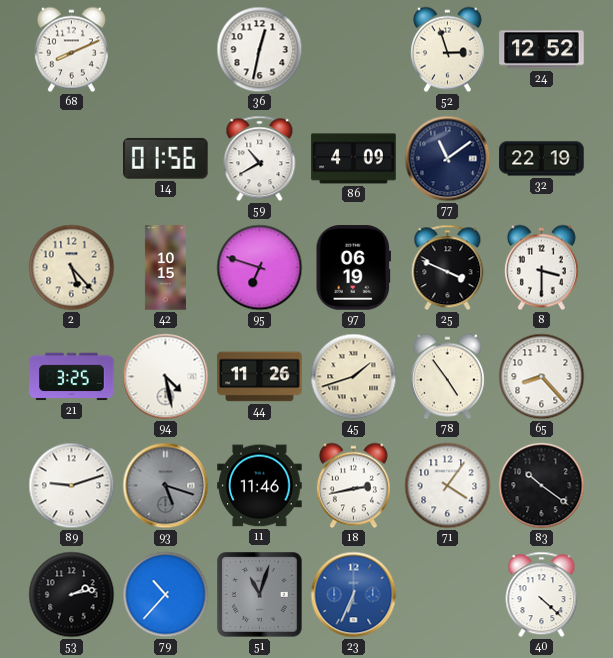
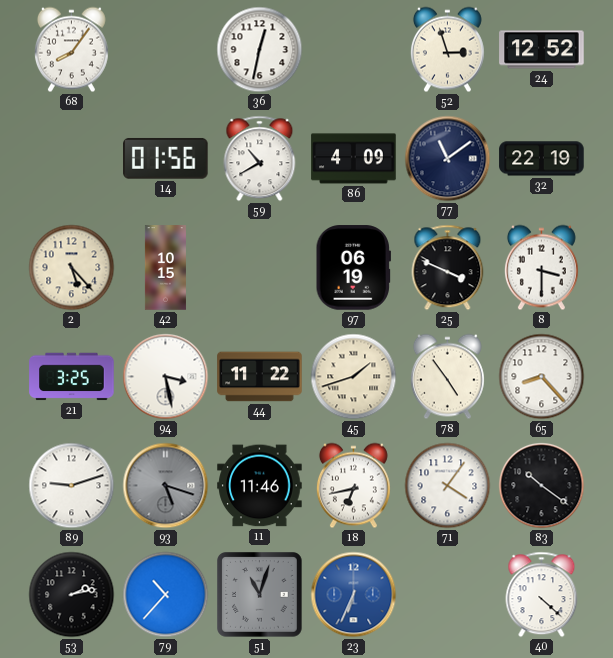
68: 8:11 -> 8:06 (71, 50)
95: 6:48 -> none (260, 268)
94: 4:28 -> 3:28 (166, 377)
44: 11:26 -> 11:22 (260, 377)
18: 2:43 -> 6:43 (353, 486)
